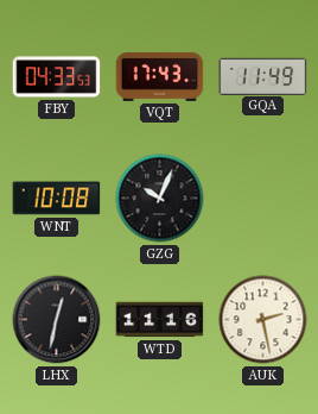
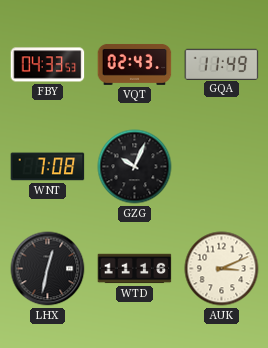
VQT: 17:43 -> 02:43 (135, 64)
WNT: 10:08 -> 7:08 (48, 167)
AUK: 2:28 -> 3:11 (222, 269)
